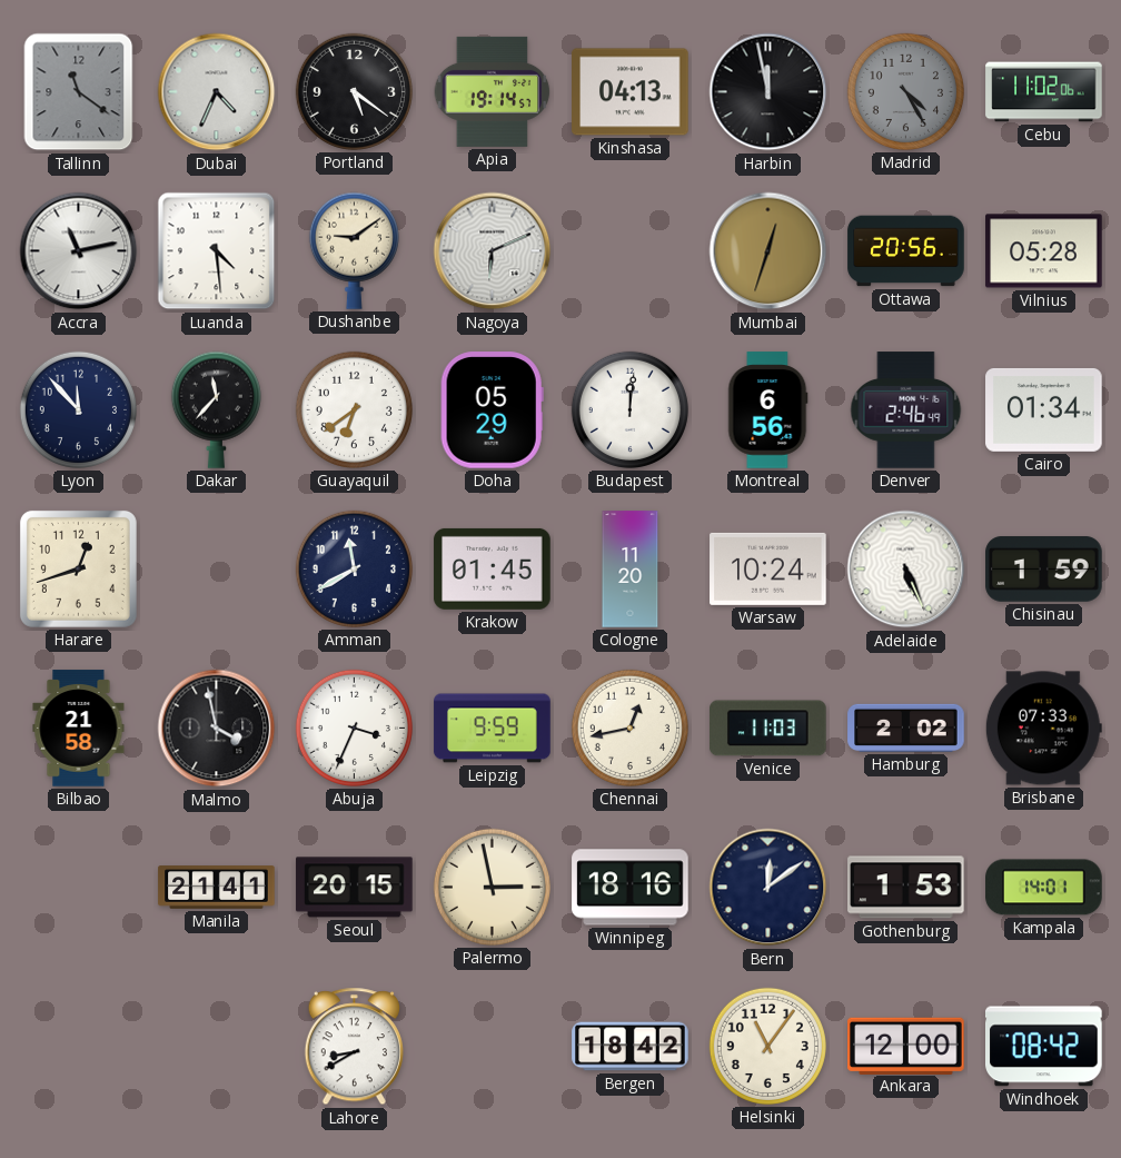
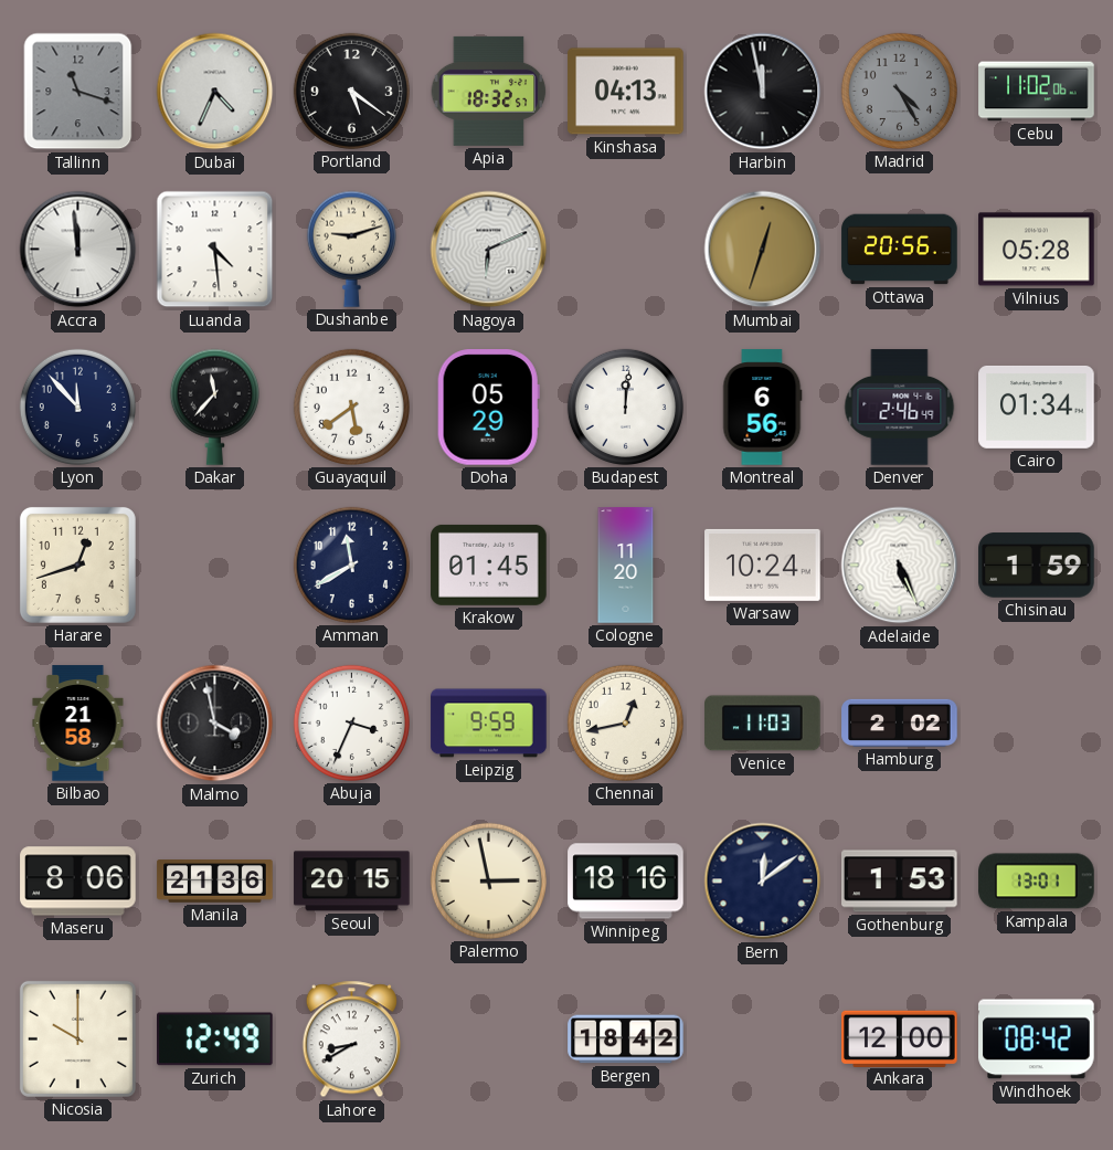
Tallinn: 11:21 -> 11:18 (78, 92)
Apia: 19:14 -> 18:32 (489, 91)
Accra: 11:13 -> 11:59 (78, 250)
Dushanbe: 9:09 -> 9:12 (351, 249)
Guayaquil: 6:39 -> 5:39 (351, 407)
Brisbane: 07:33 -> none (1043, 729)
Maseru: none -> 8:06 (78, 882)
Manila: 21:41 -> 21:36 (215, 882)
Kampala: 14:01 -> 13:01 (1037, 882)
Nicosia: none -> 10:00 (77, 1038)
Zurich: none -> 12:49 (215, 1040)
Helsinki: 11:06 -> none (767, 1046)
